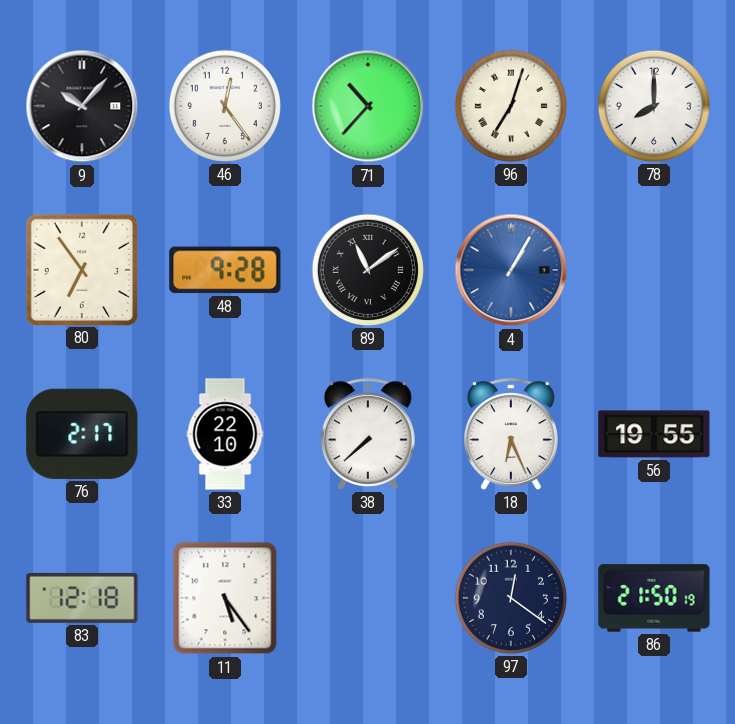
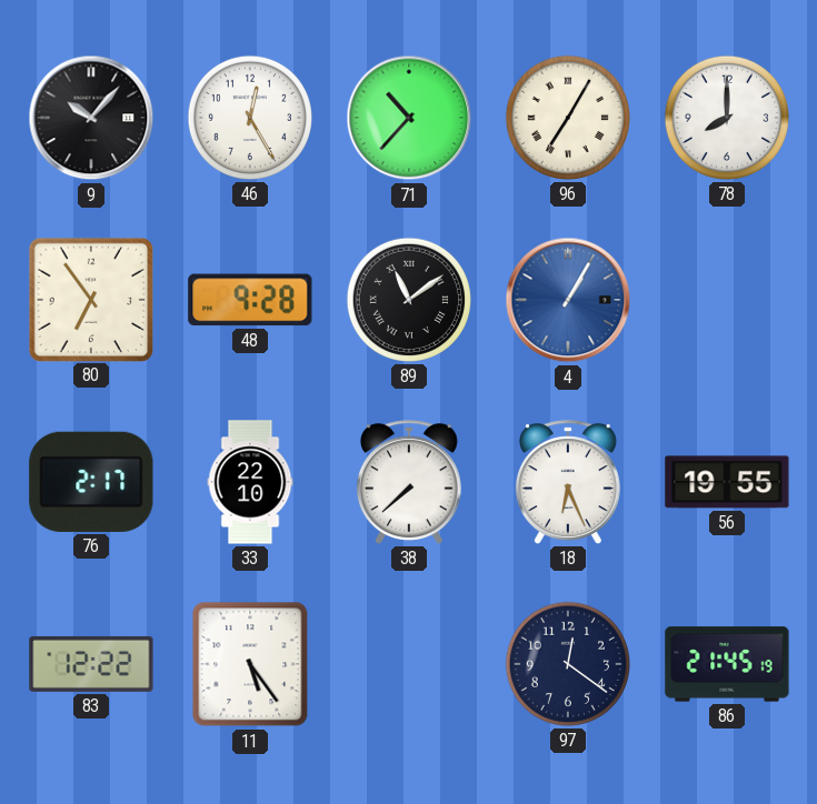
46: 12:24 -> 12:25 (250, 118)
96: 7:03 -> 7:05 (568, 118)
83: 12:18 -> 12:22 (91, 664)
86: 21:50 -> 21:45 (727, 664)
